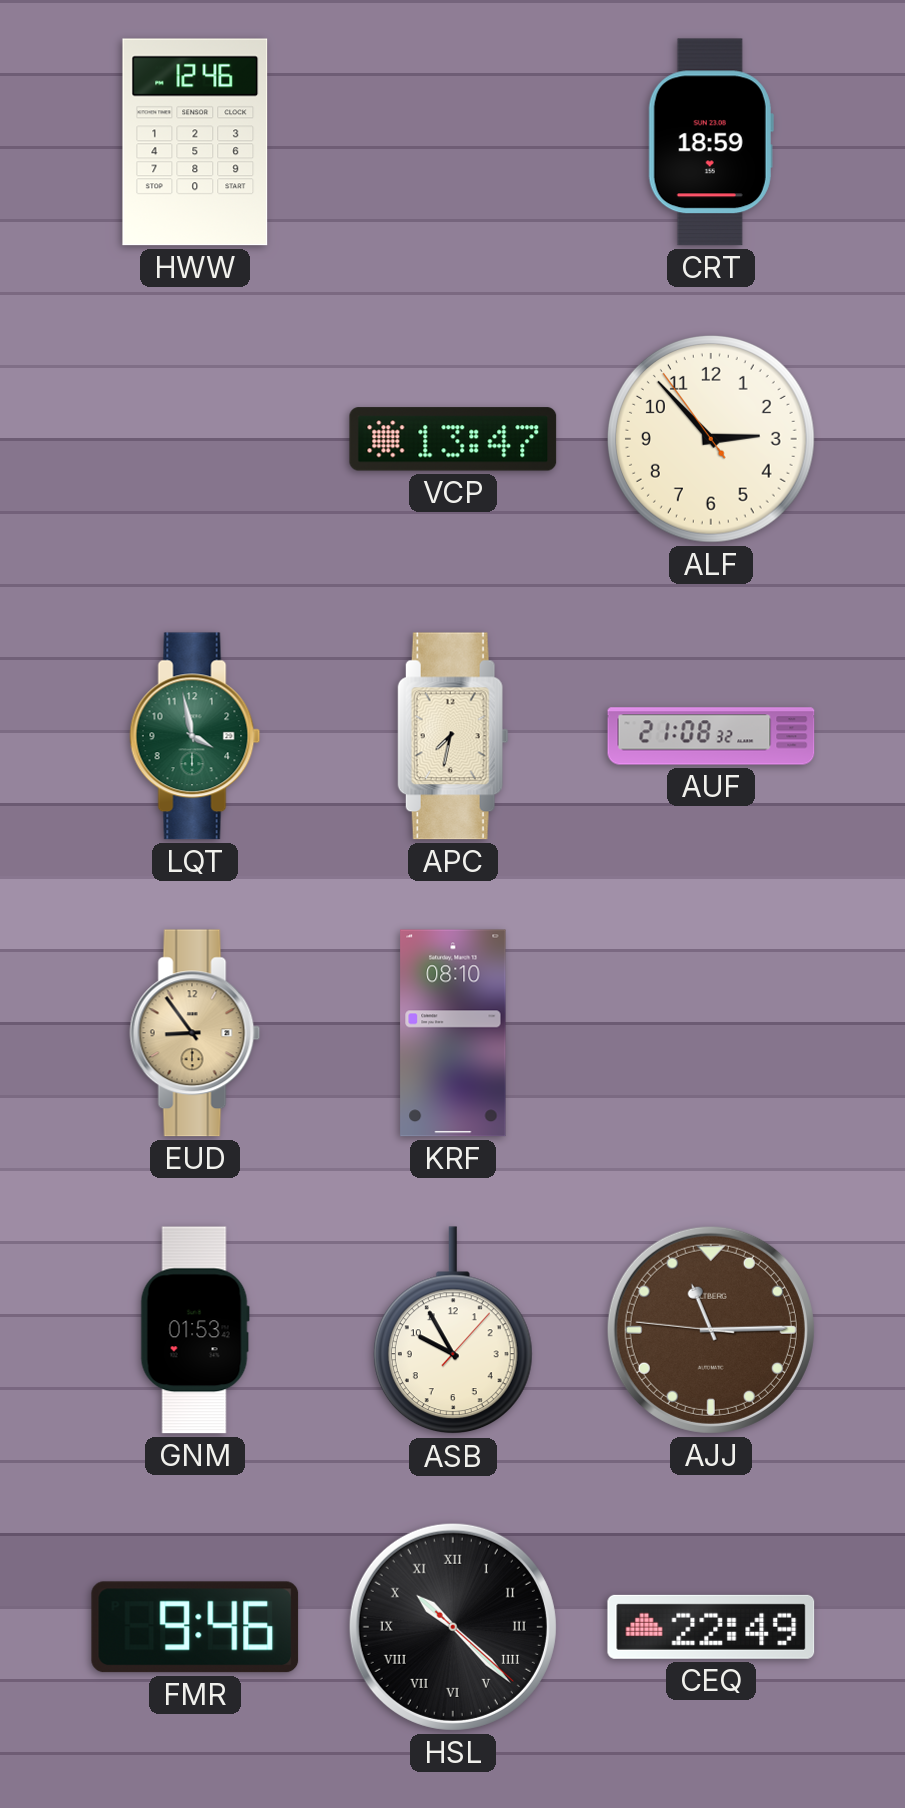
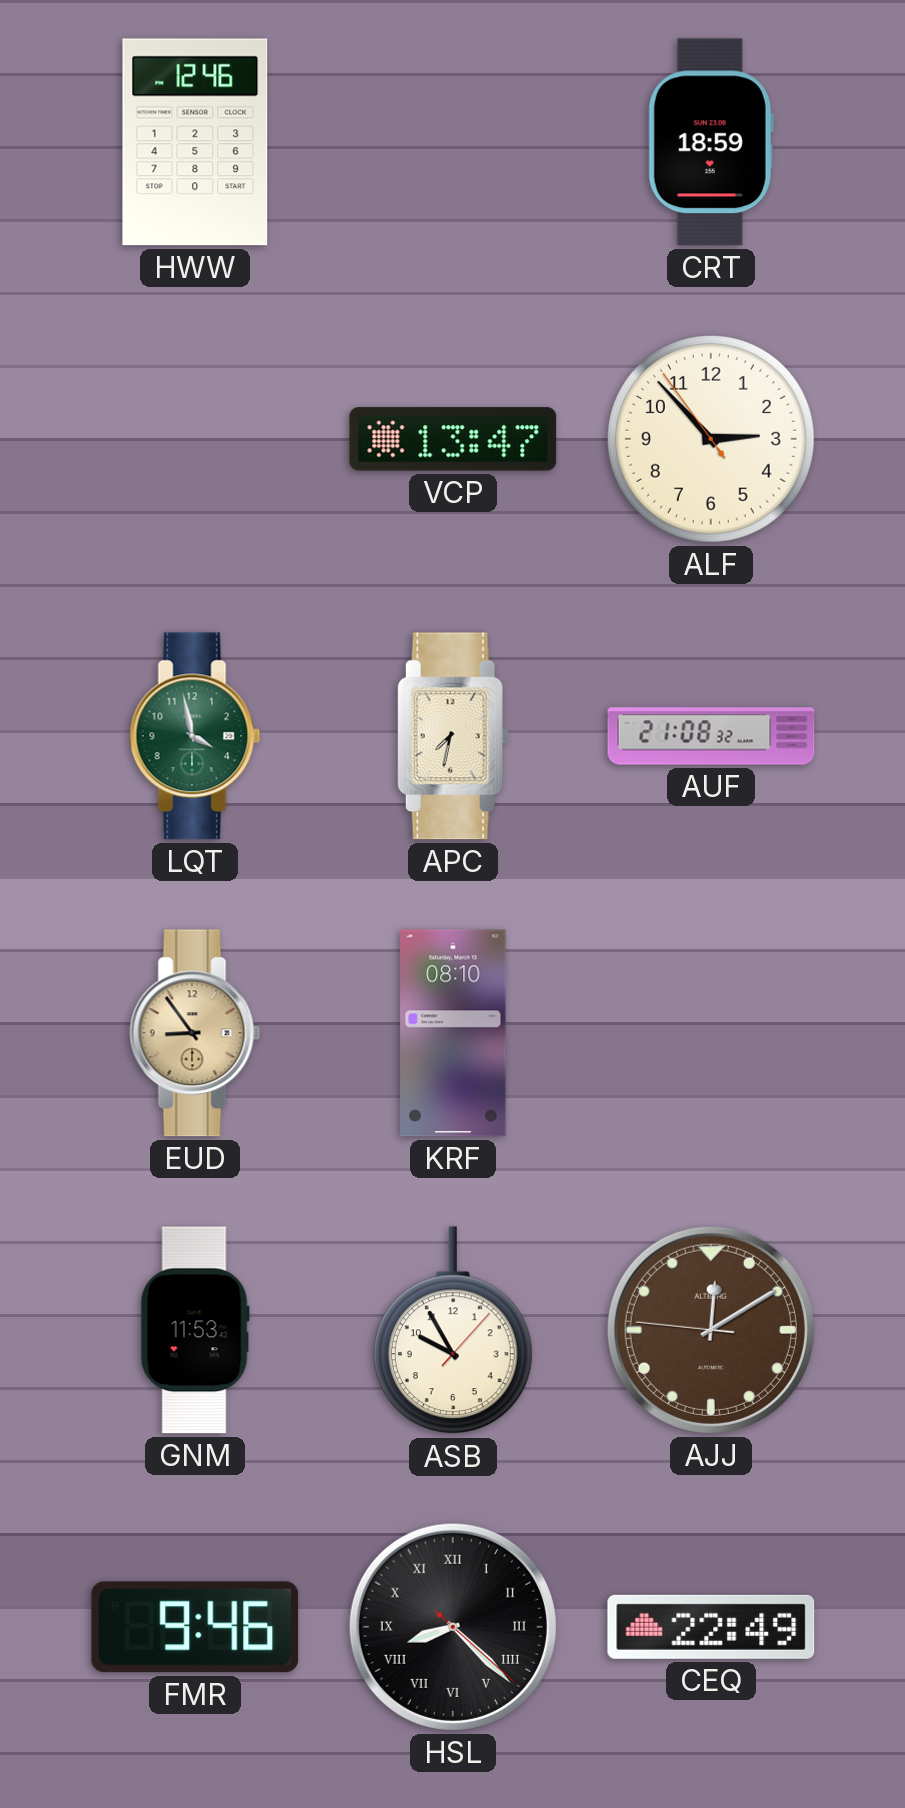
GNM: 01:53 -> 11:53 (195, 1330)
AJJ: 11:14 -> 12:09 (711, 1330)
HSL: 10:22 -> 8:22 (453, 1627)
